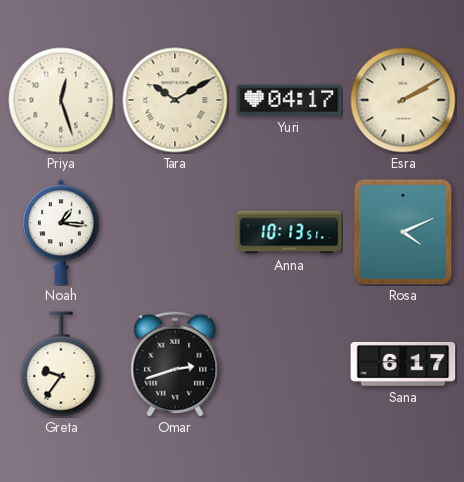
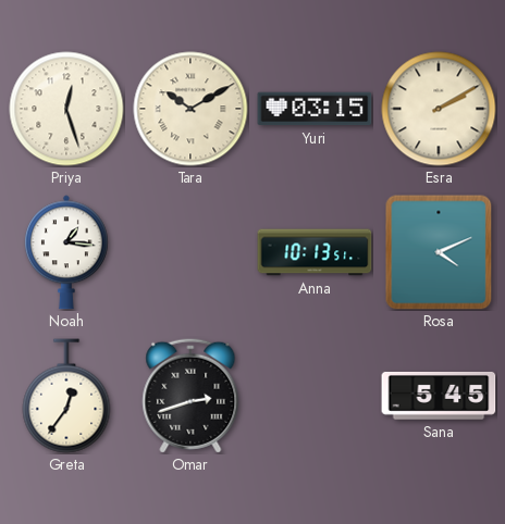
Yuri: 04:17 -> 03:15 (315, 109)
Greta: 9:36 -> 12:36 (66, 396)
Sana: 6:17 -> 5:45 (439, 396)
